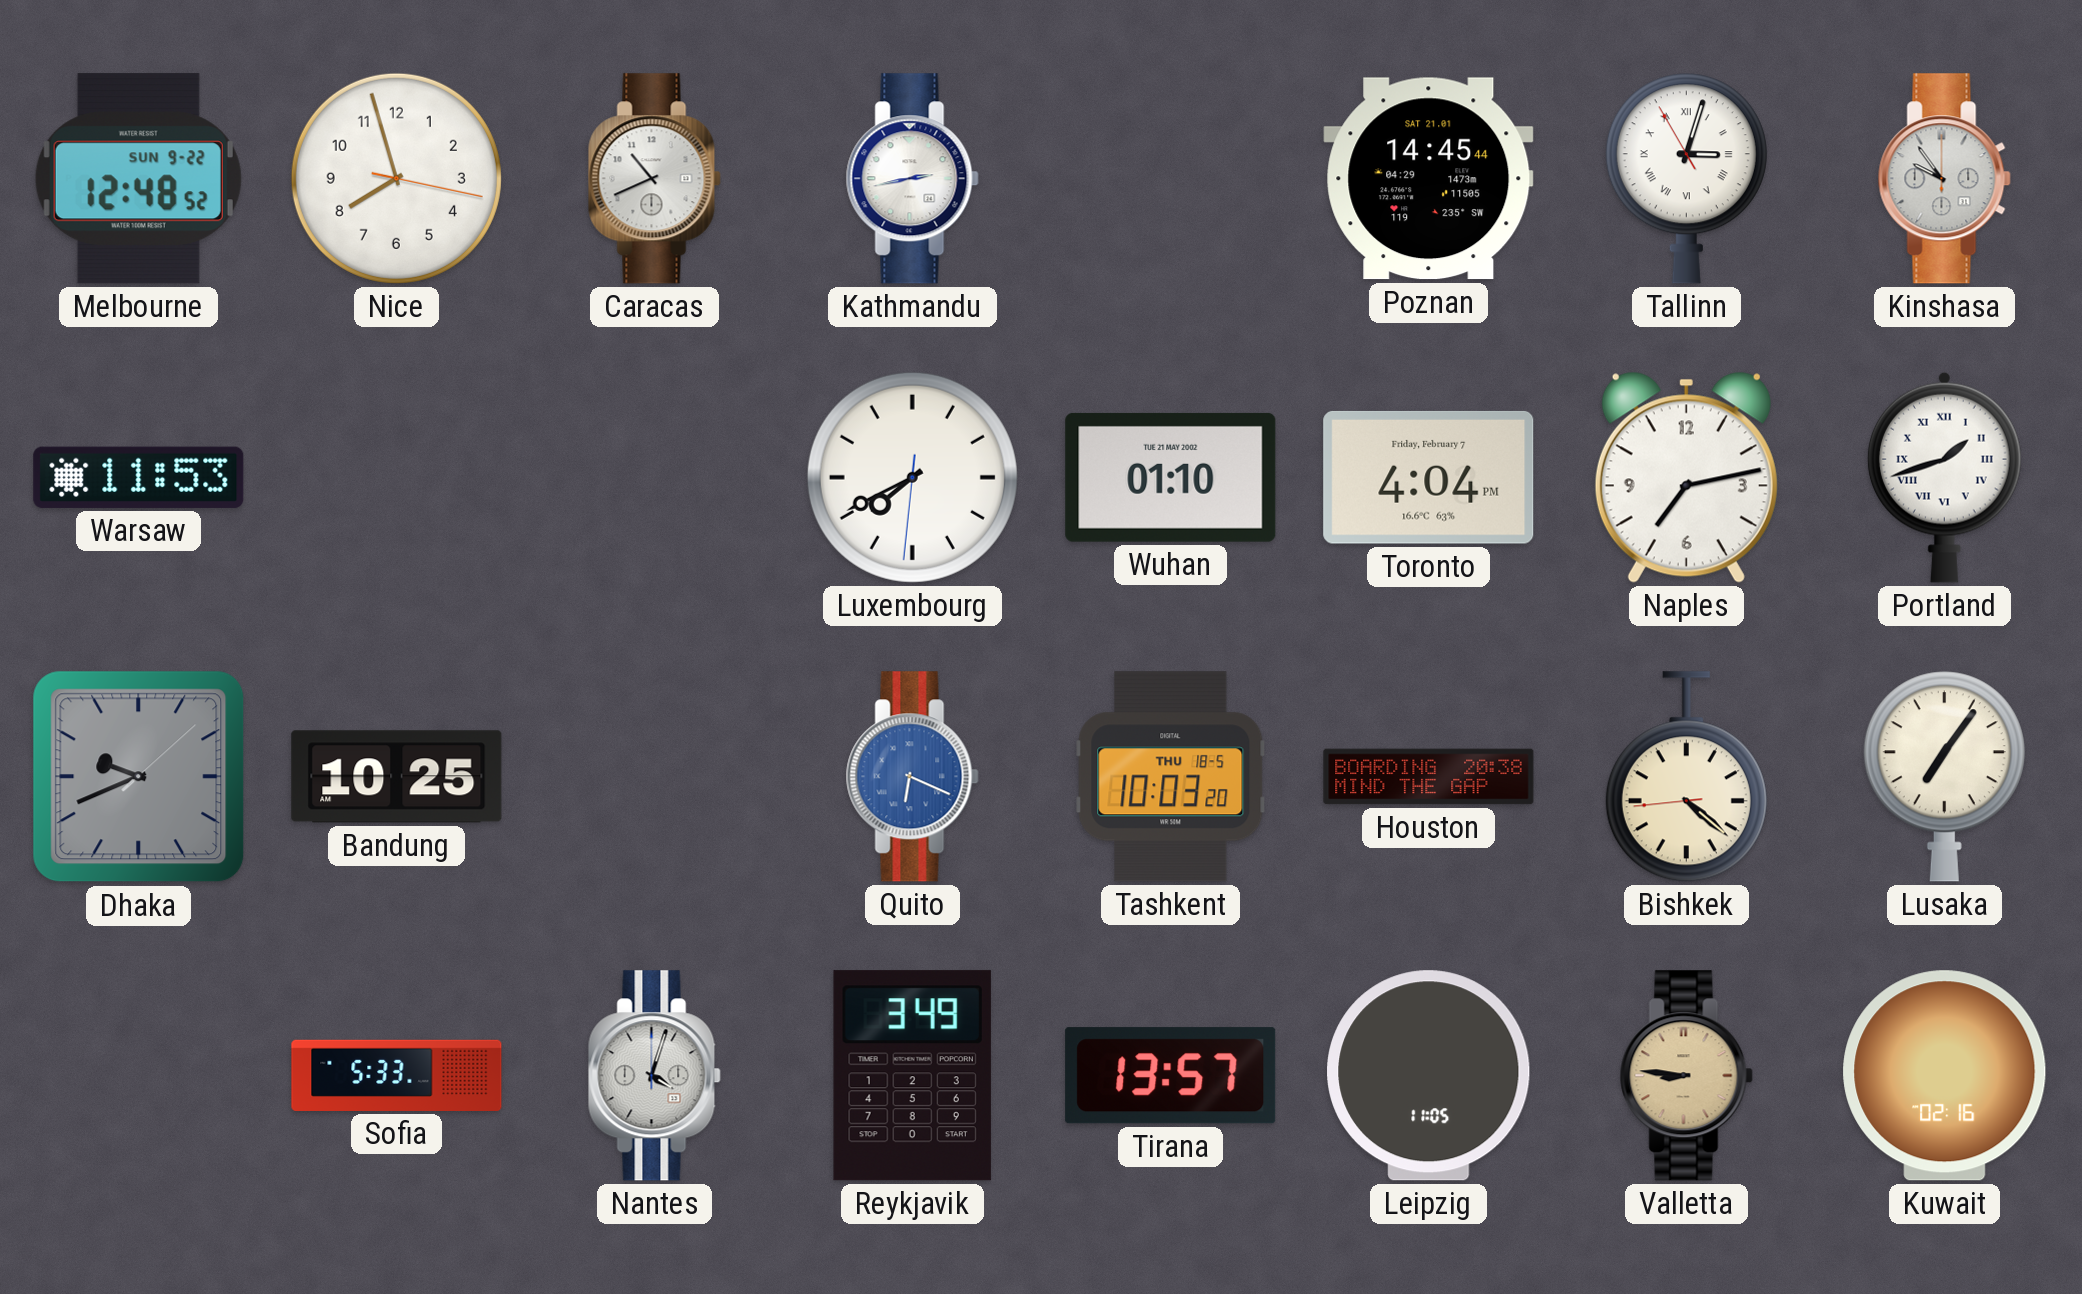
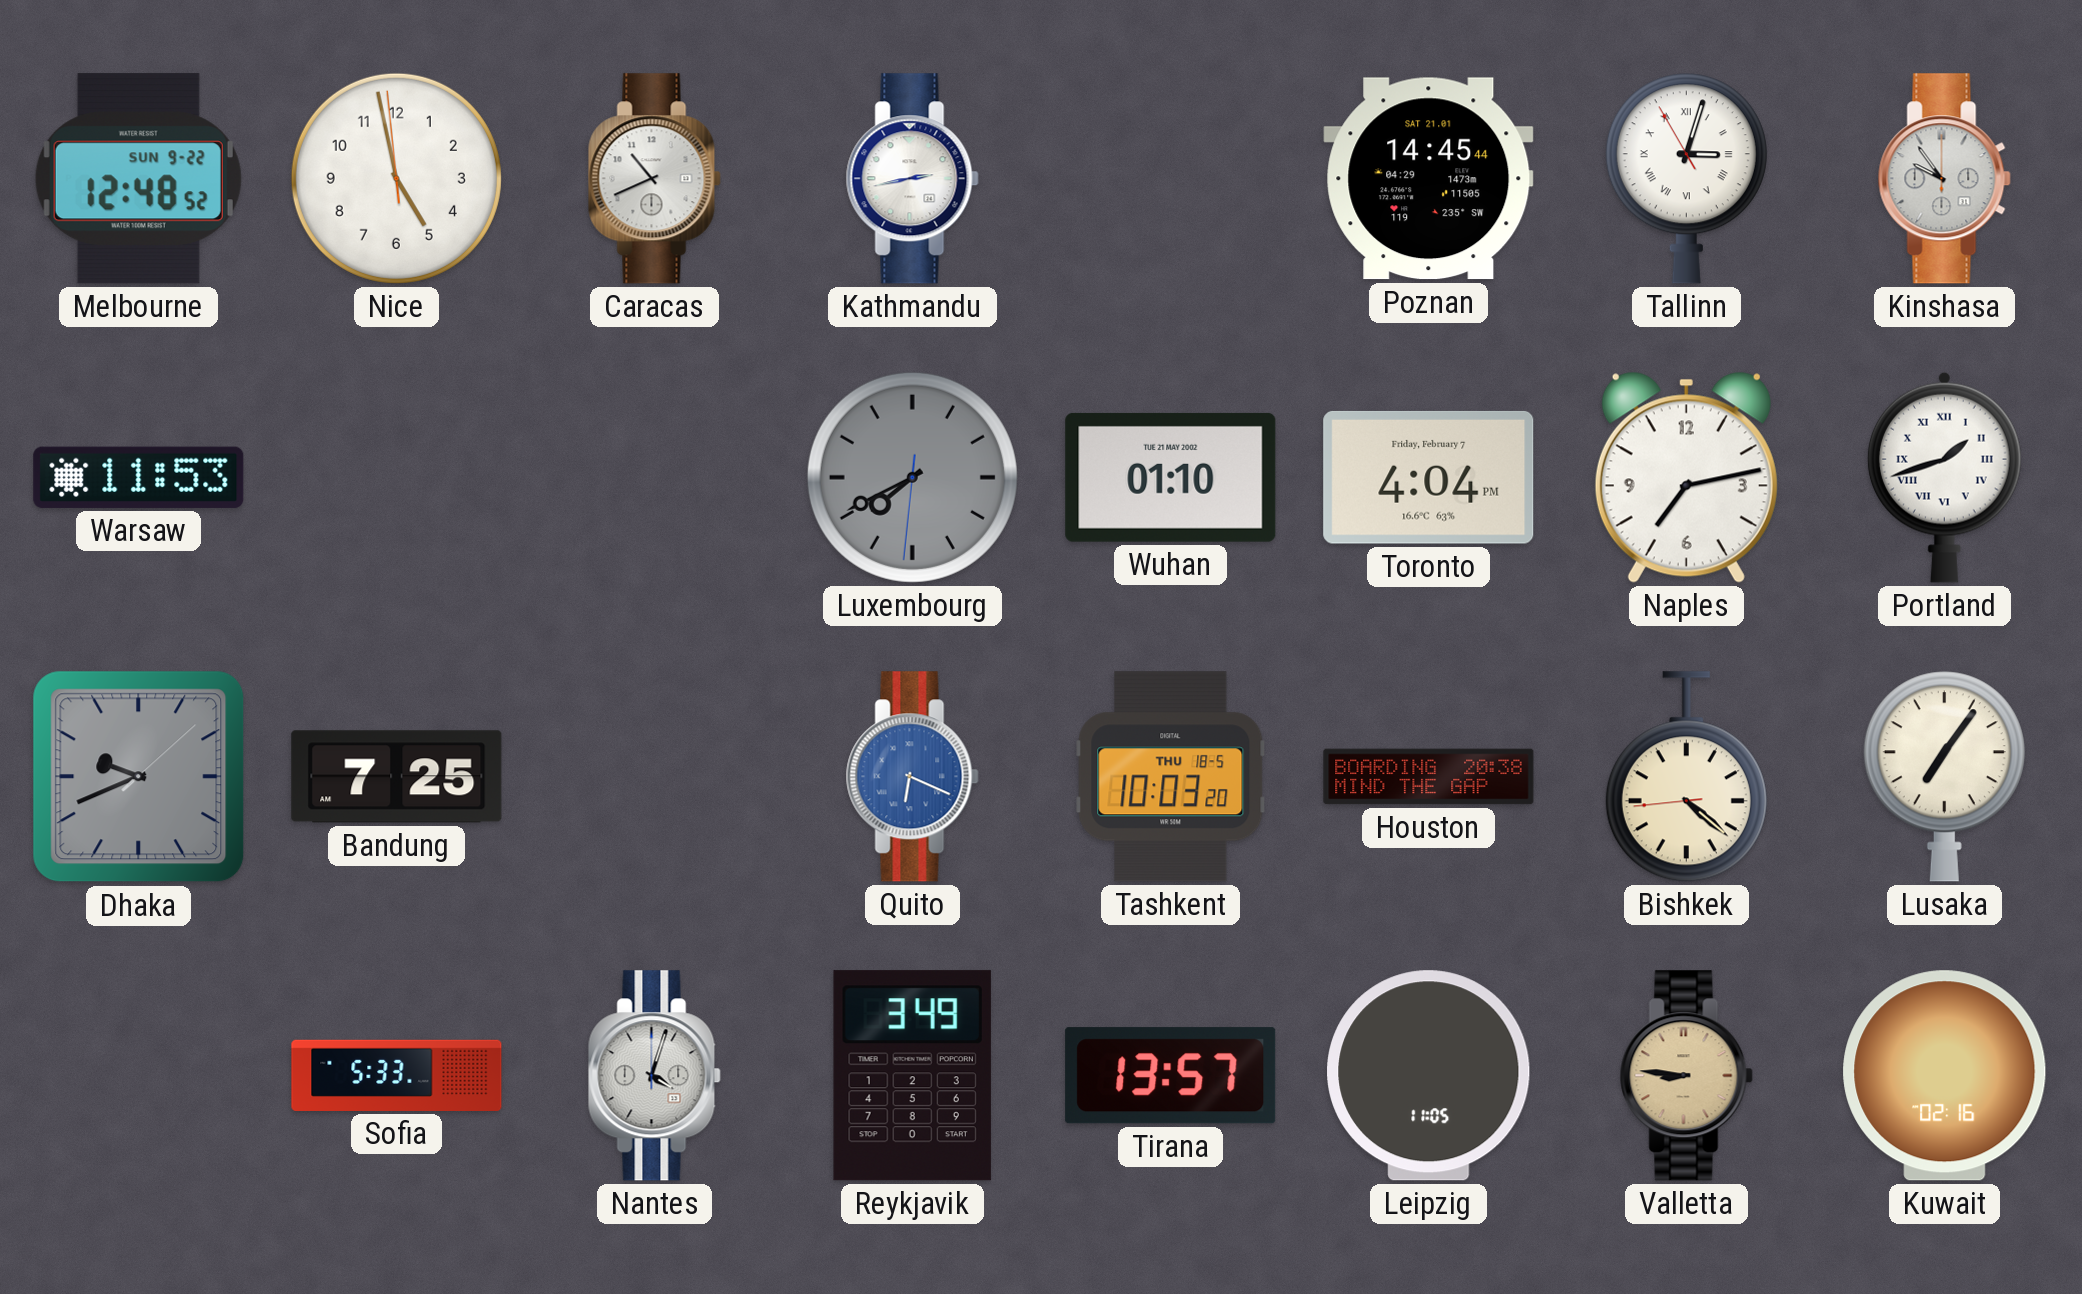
Nice: 7:57 -> 4:57 (396, 178)
Luxembourg dial: white -> grey (912, 477)
Bandung: 10:25 -> 7:25 (397, 777)
